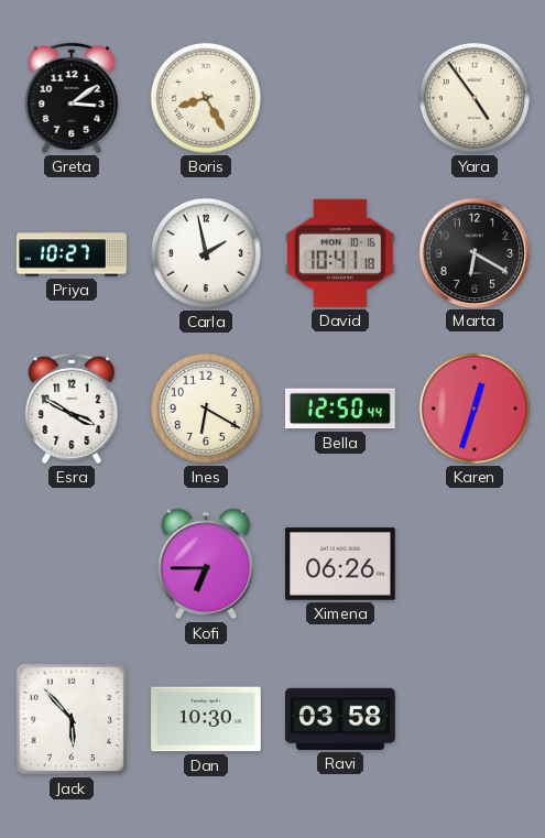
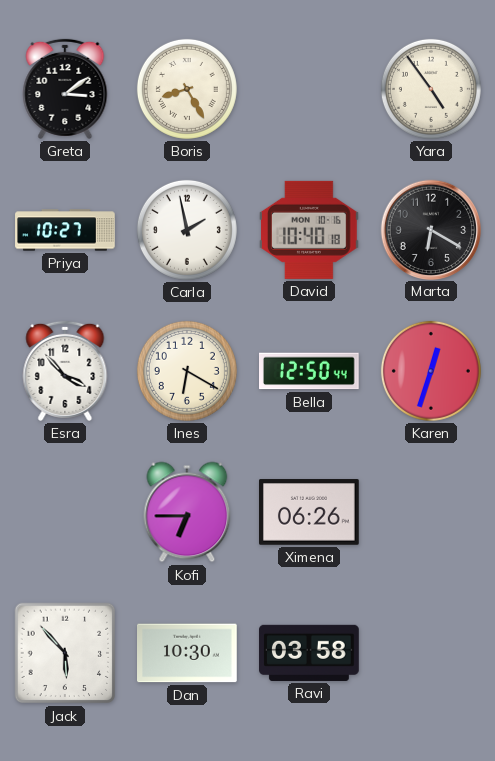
David: 10:41 -> 10:40 (310, 230)
Esra: 3:50 -> 3:53 (65, 371)
